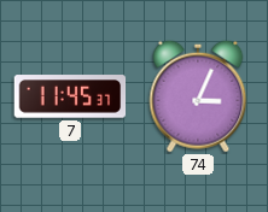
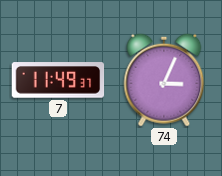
7: 11:45 -> 11:49 (58, 80)
